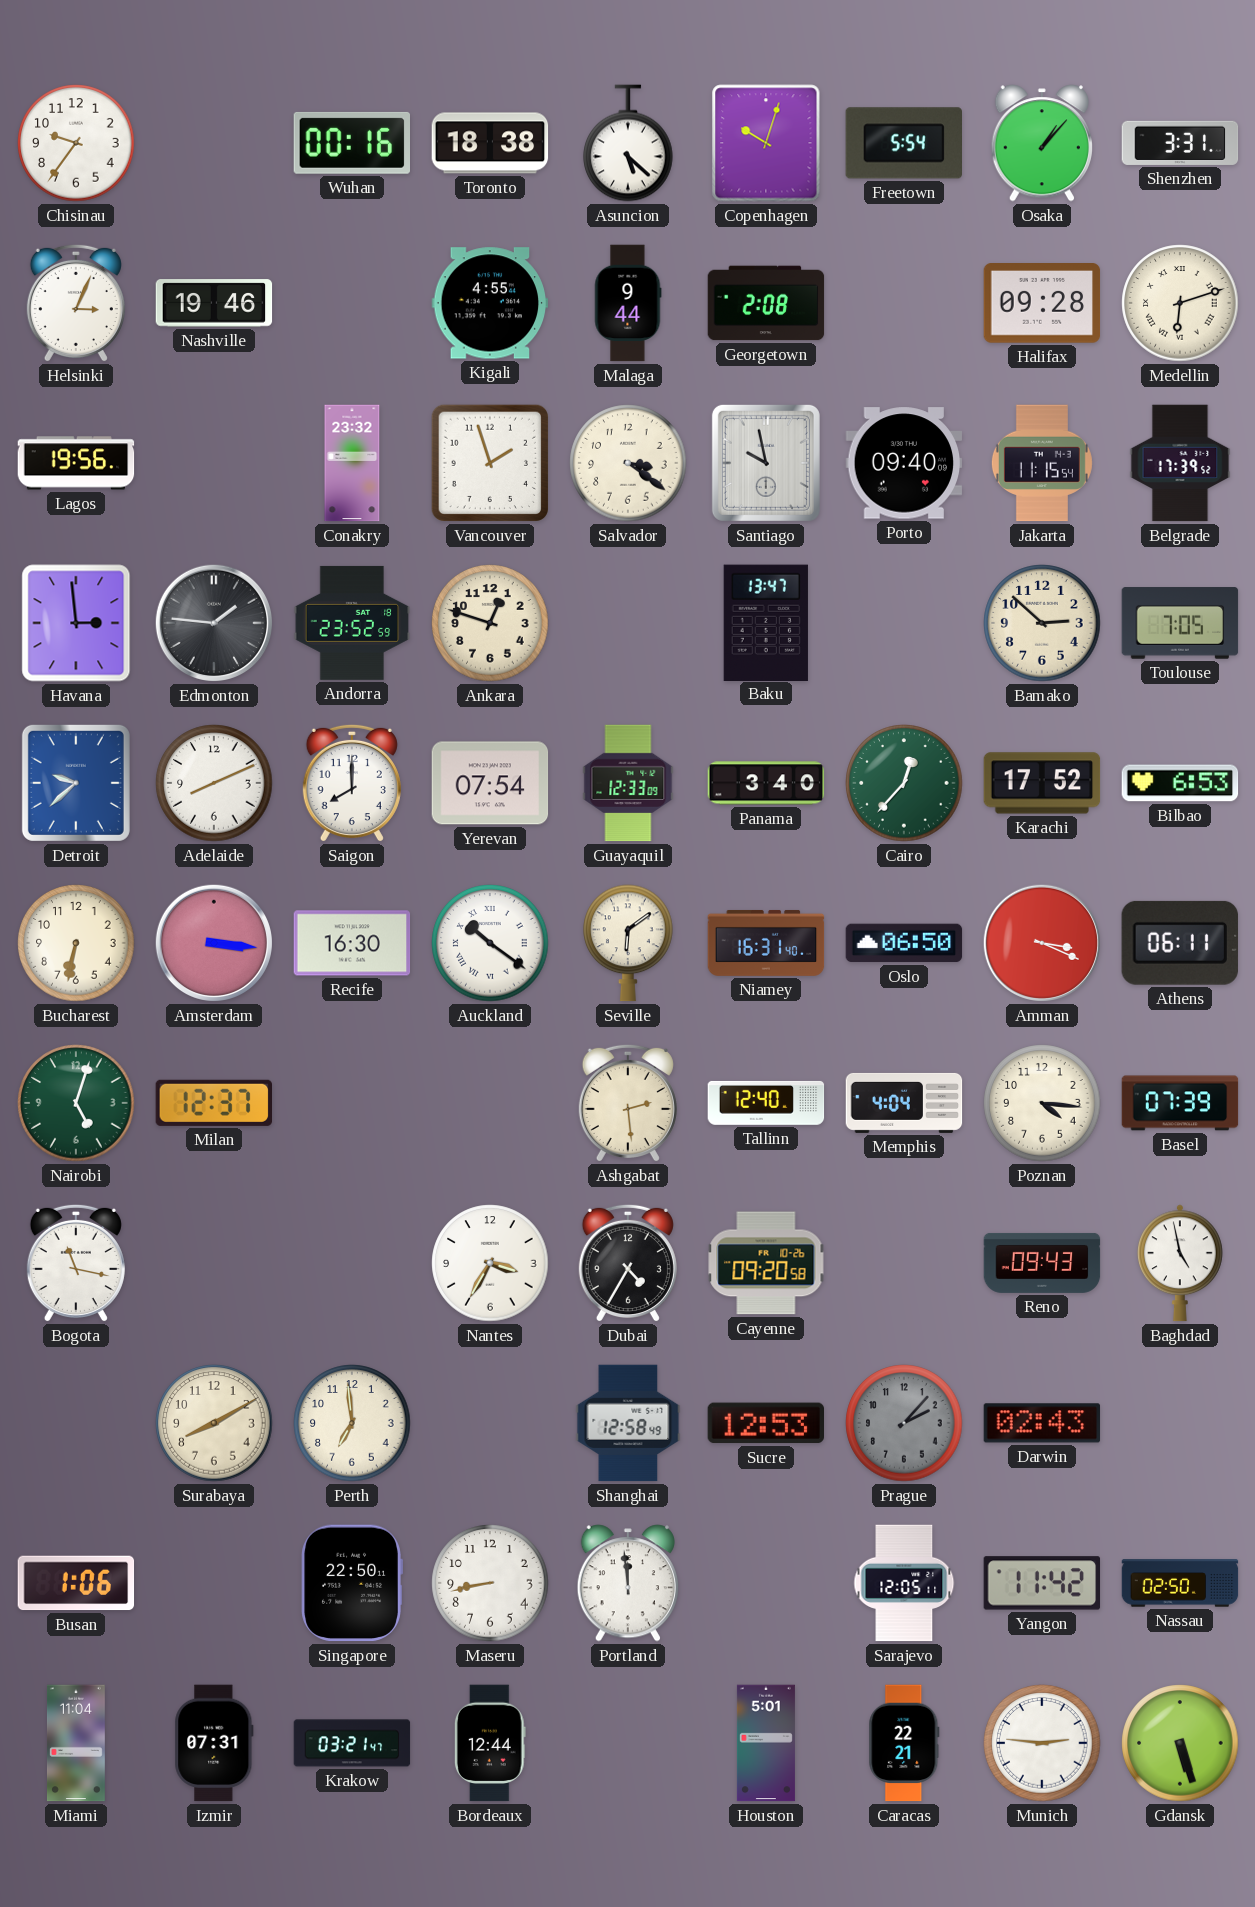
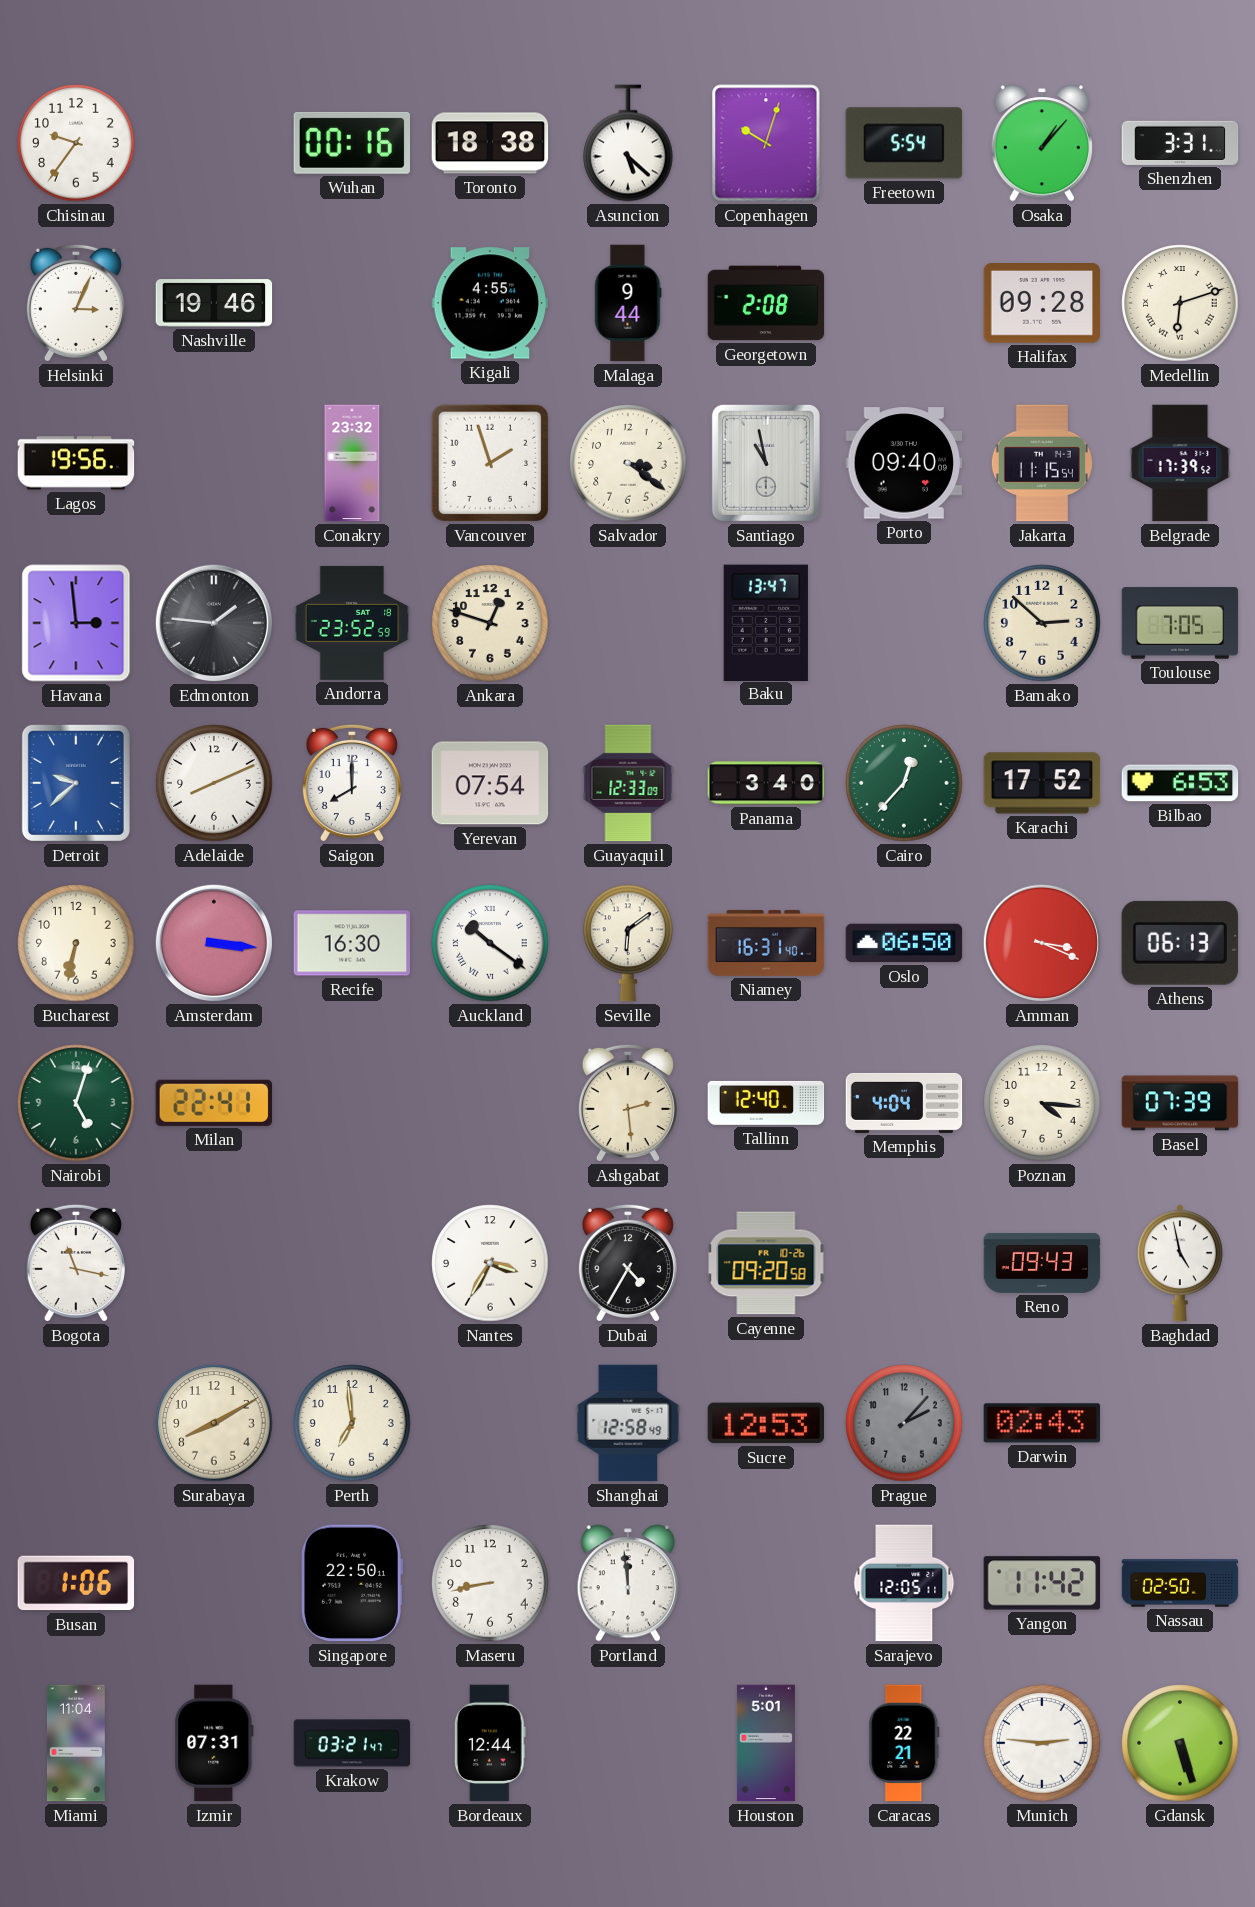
Santiago: 9:58 -> 10:58 (766, 463)
Athens: 06:11 -> 06:13 (1180, 943)
Milan: 12:37 -> 22:41 (213, 1103)
